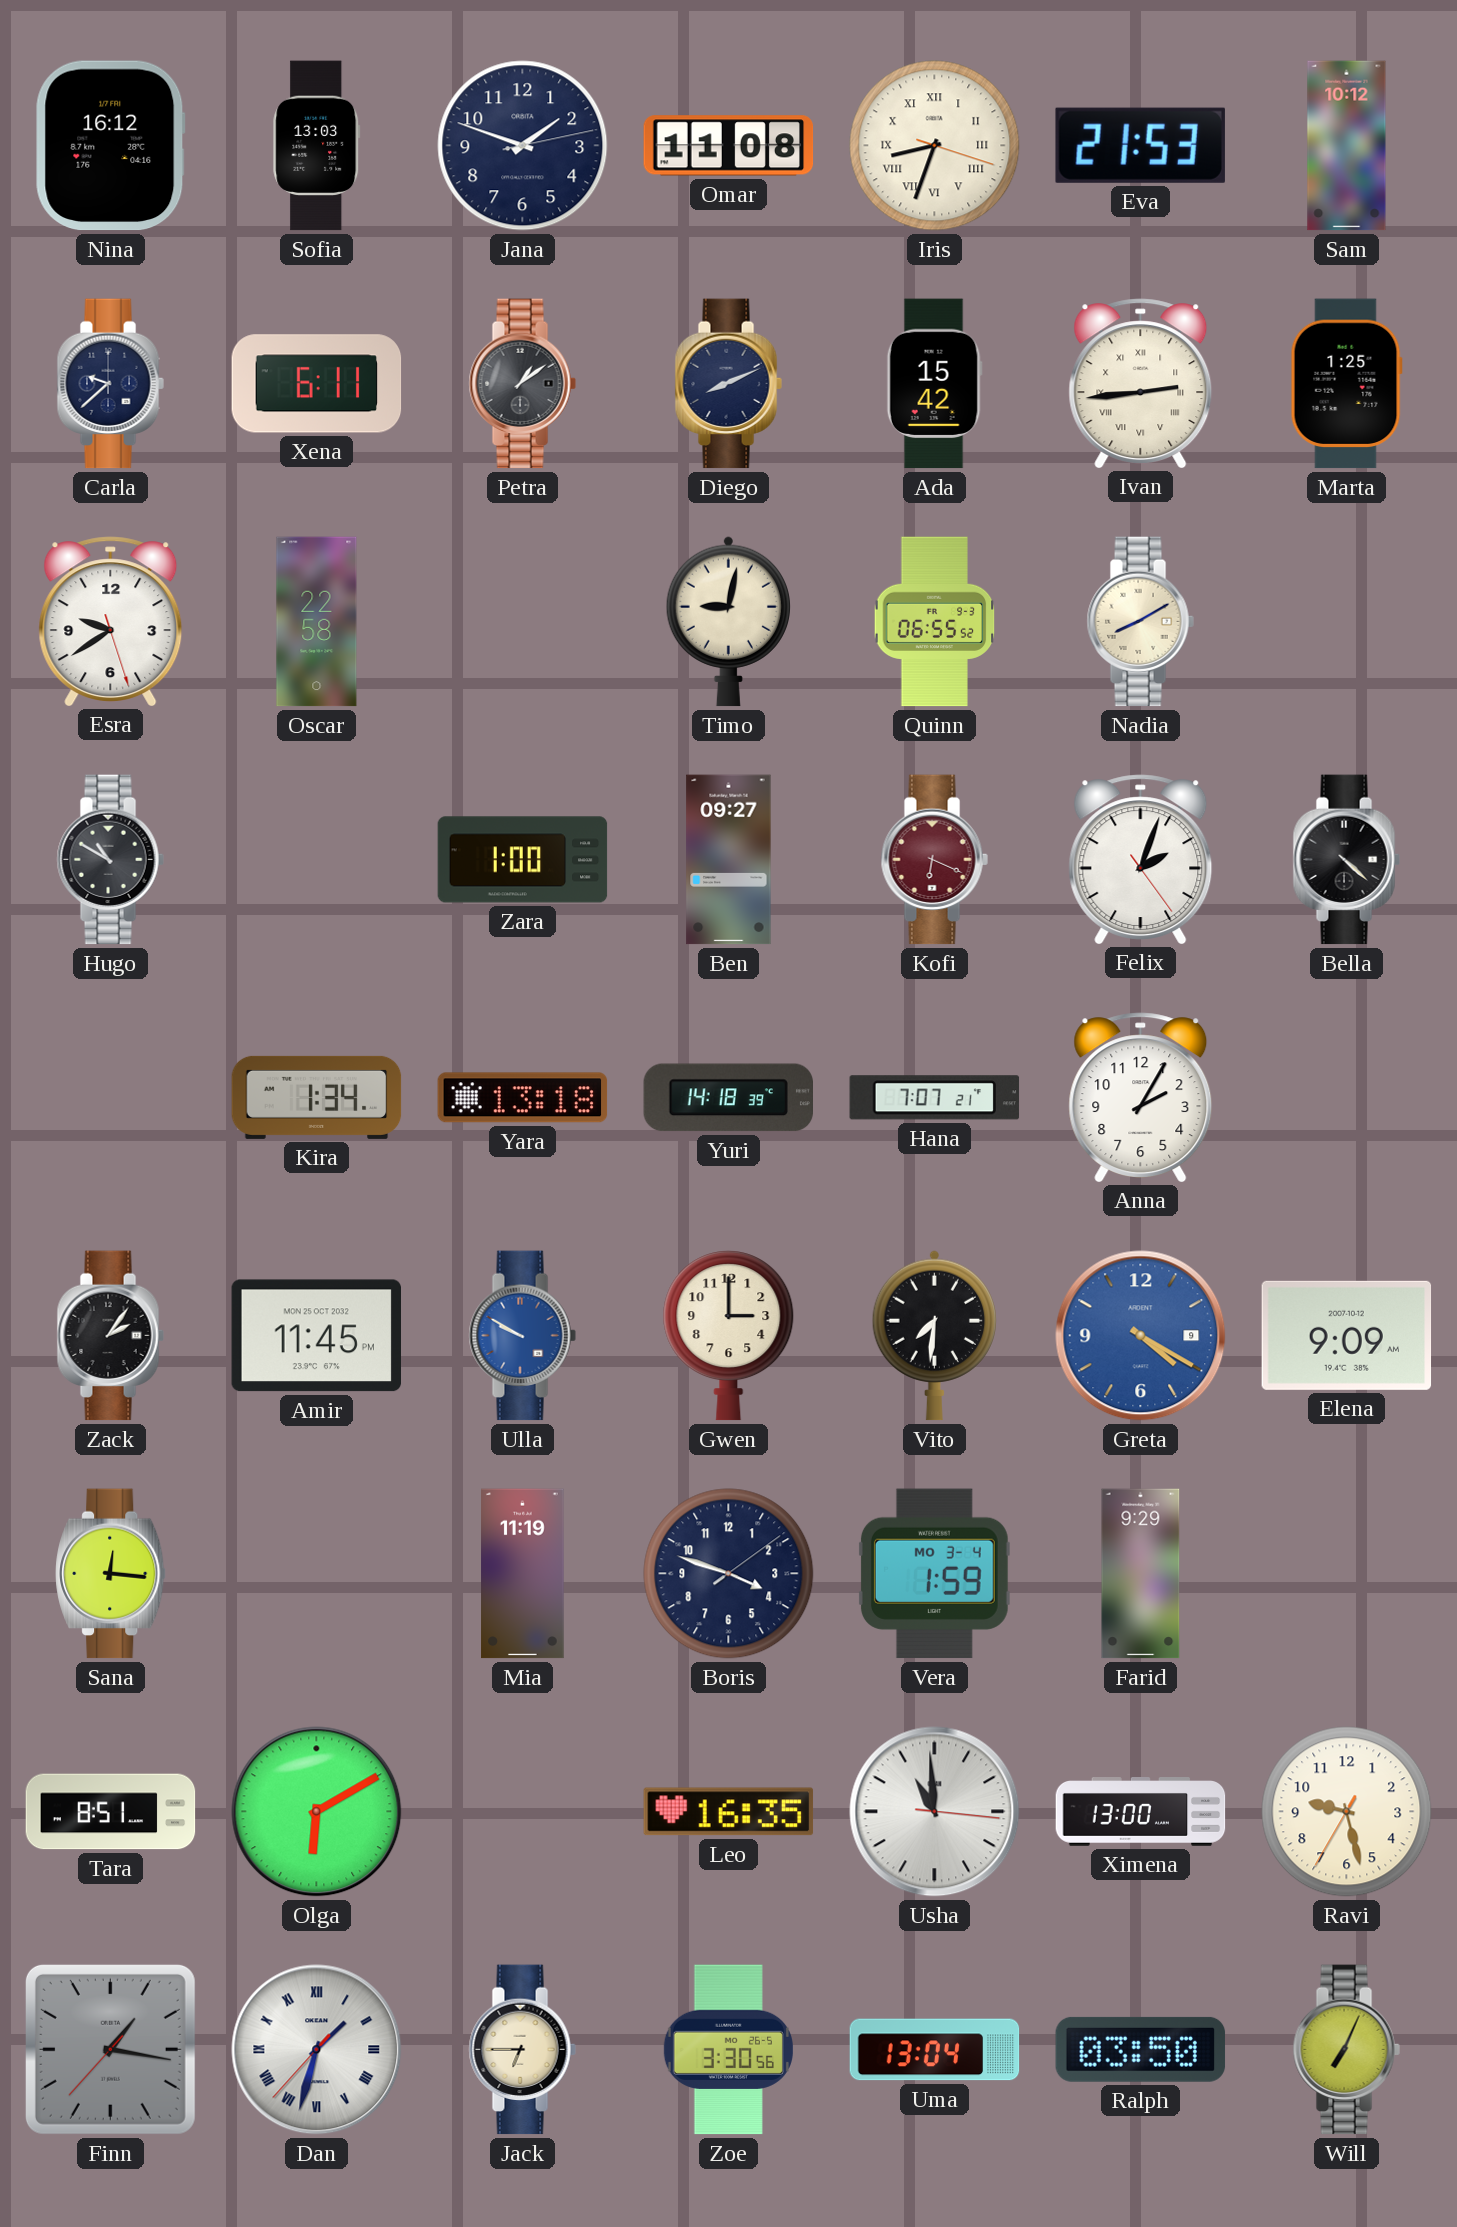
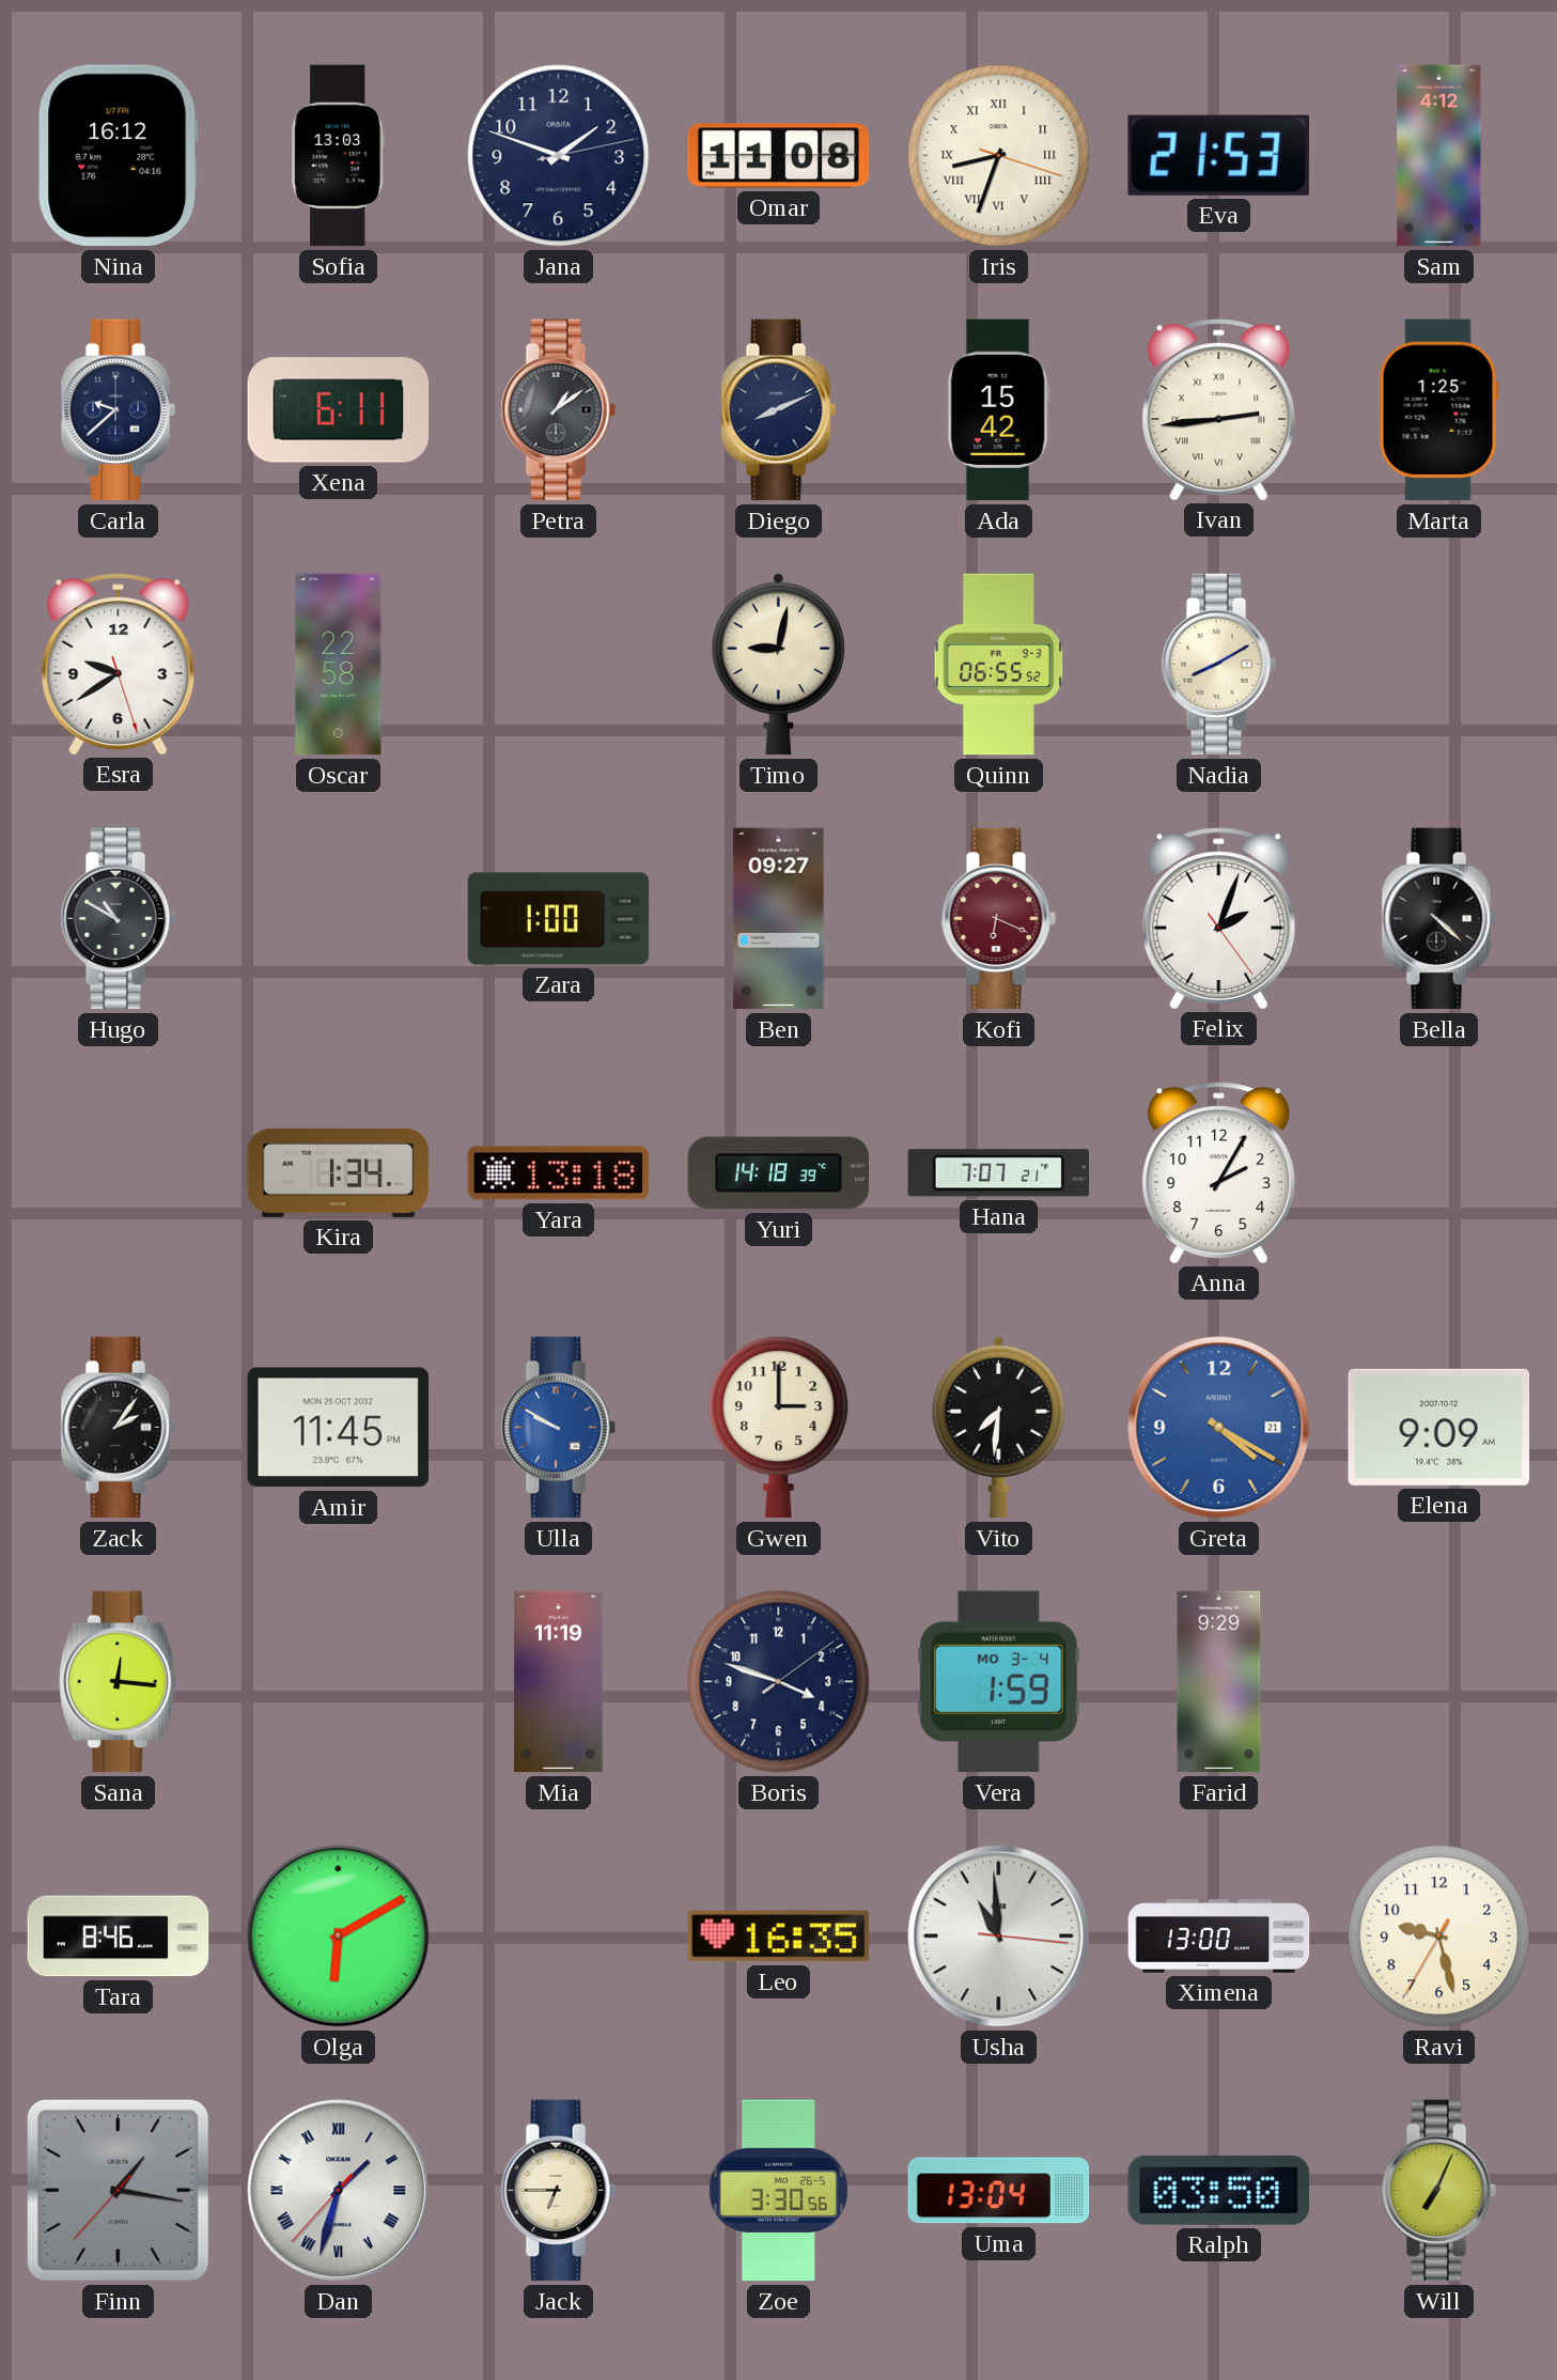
Sam: 10:12 -> 4:12 (1439, 156)
Greta date: 9 -> 21 (1219, 1428)
Tara: 8:51 -> 8:46 (119, 1936)
